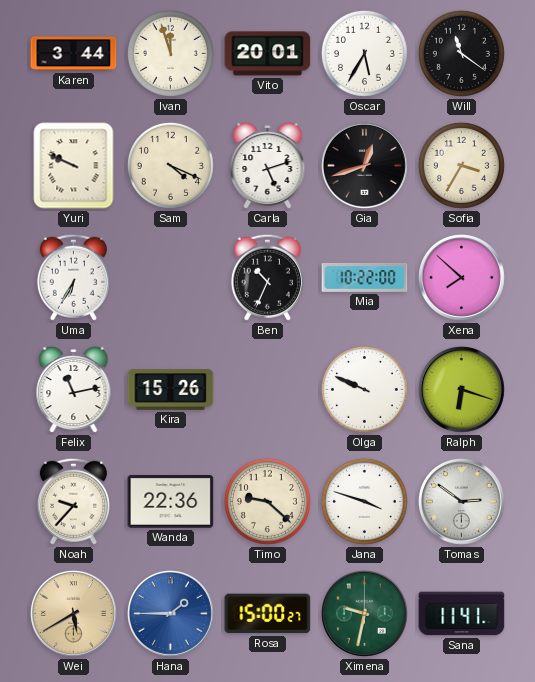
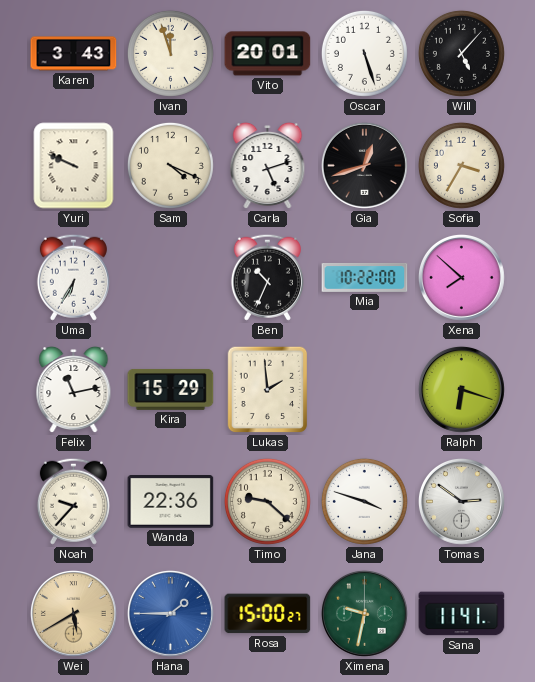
Karen: 3:44 -> 3:43 (74, 54)
Oscar: 5:35 -> 5:27 (364, 53)
Will: 11:21 -> 5:07 (461, 53)
Kira: 15:26 -> 15:29 (171, 390)
Lukas: none -> 1:59 (268, 390)
Olga: 9:49 -> none (364, 389)
